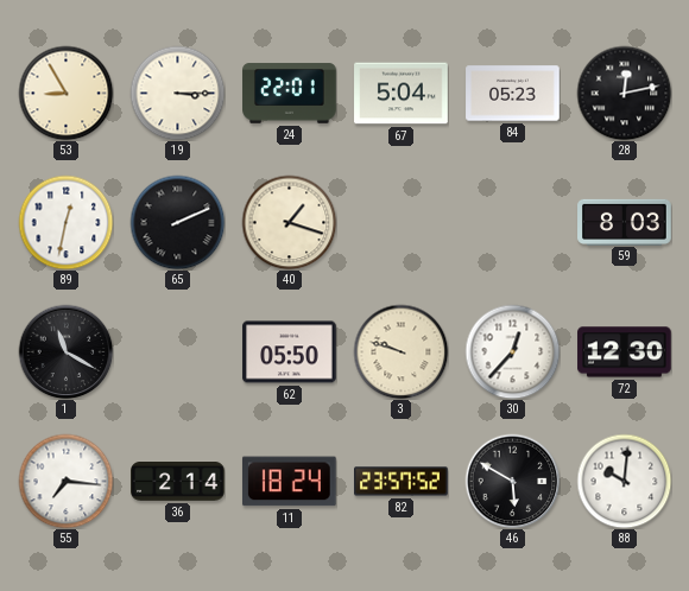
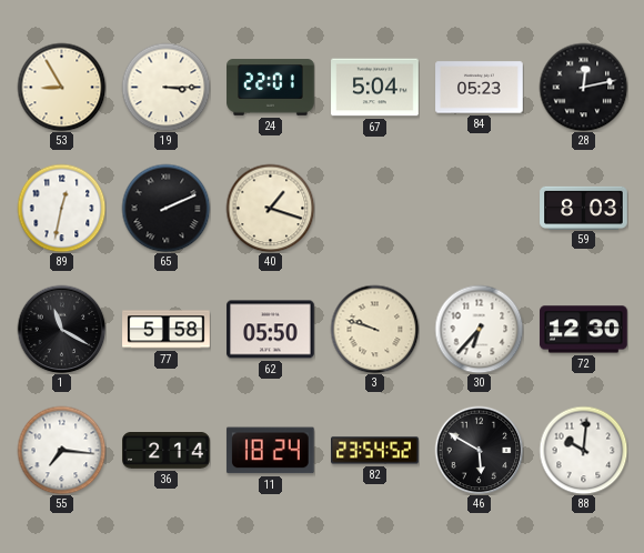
77: none -> 5:58 (167, 330)
30: 12:37 -> 6:37 (479, 329)
82: 23:57 -> 23:54 (375, 451)
